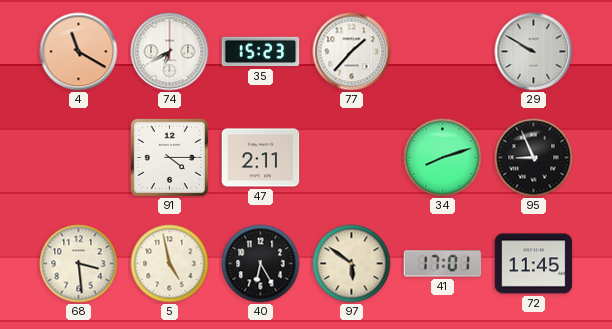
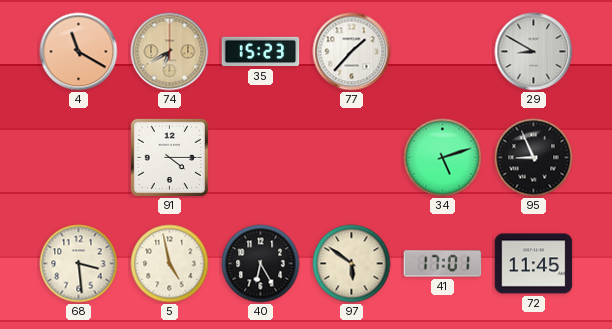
74 dial: white -> champagne (170, 52)
29: 9:50 -> 8:50 (534, 52)
47: 2:11 -> none (261, 158)
34: 8:12 -> 5:12 (443, 158)
